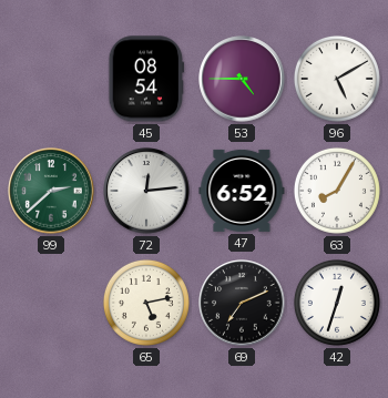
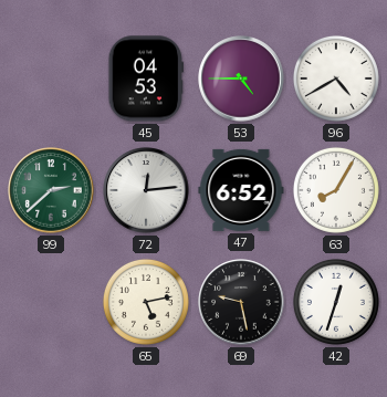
45: 08:54 -> 04:53 (146, 79)
96: 5:10 -> 4:40 (336, 79)
69: 7:11 -> 9:28 (241, 302)
